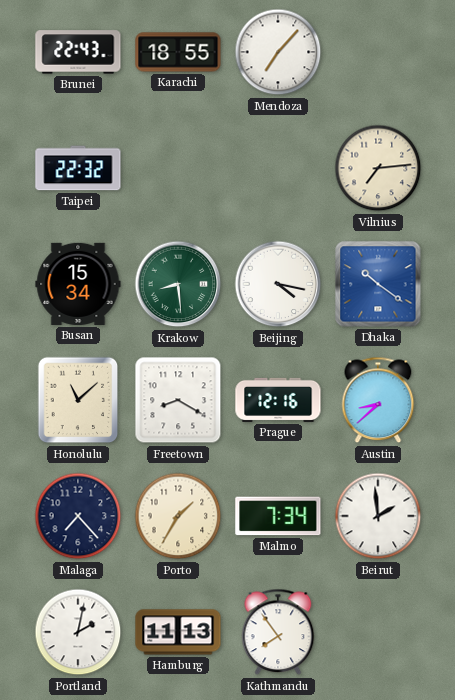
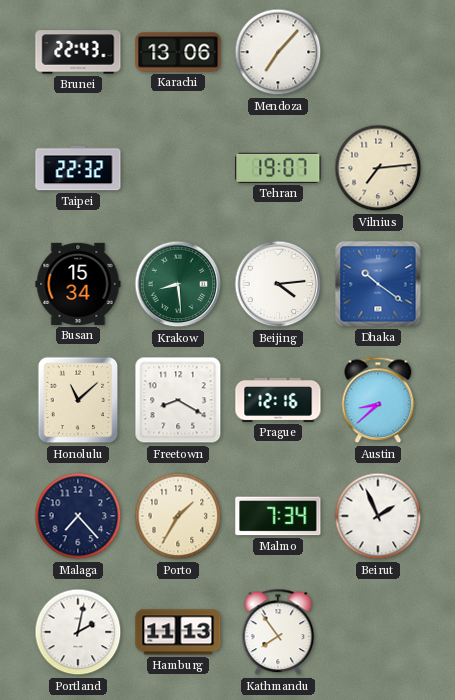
Karachi: 18:55 -> 13:06 (178, 52)
Tehran: none -> 19:07 (278, 168)
Beijing: 4:17 -> 4:14 (278, 284)
Beirut: 1:59 -> 1:56 (378, 516)
